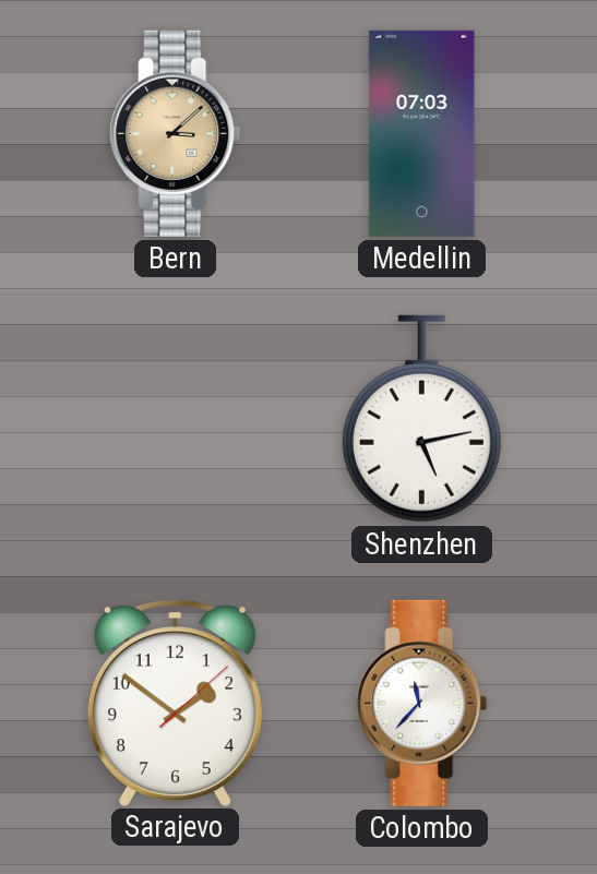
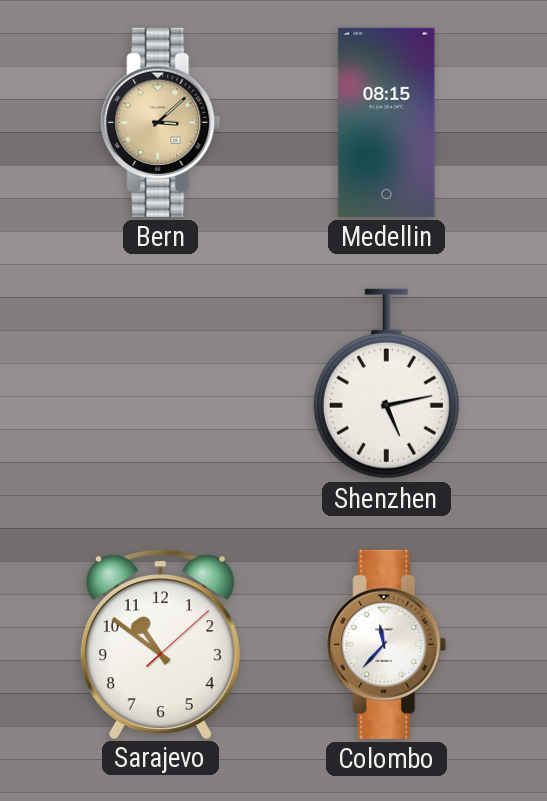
Medellin: 07:03 -> 08:15 (387, 122)
Sarajevo: 1:51 -> 10:51 (160, 644)
